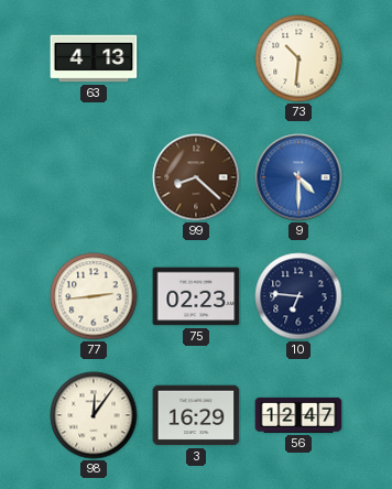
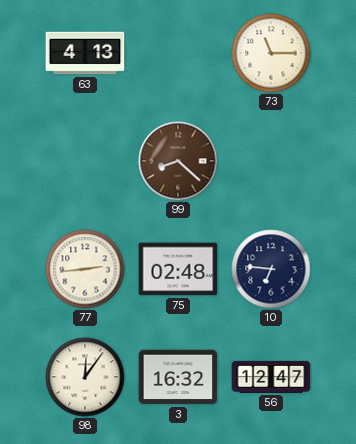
73: 10:31 -> 11:15 (271, 53)
9: 4:30 -> none (298, 177)
75: 02:23 -> 02:48 (178, 269)
3: 16:29 -> 16:32 (178, 377)
